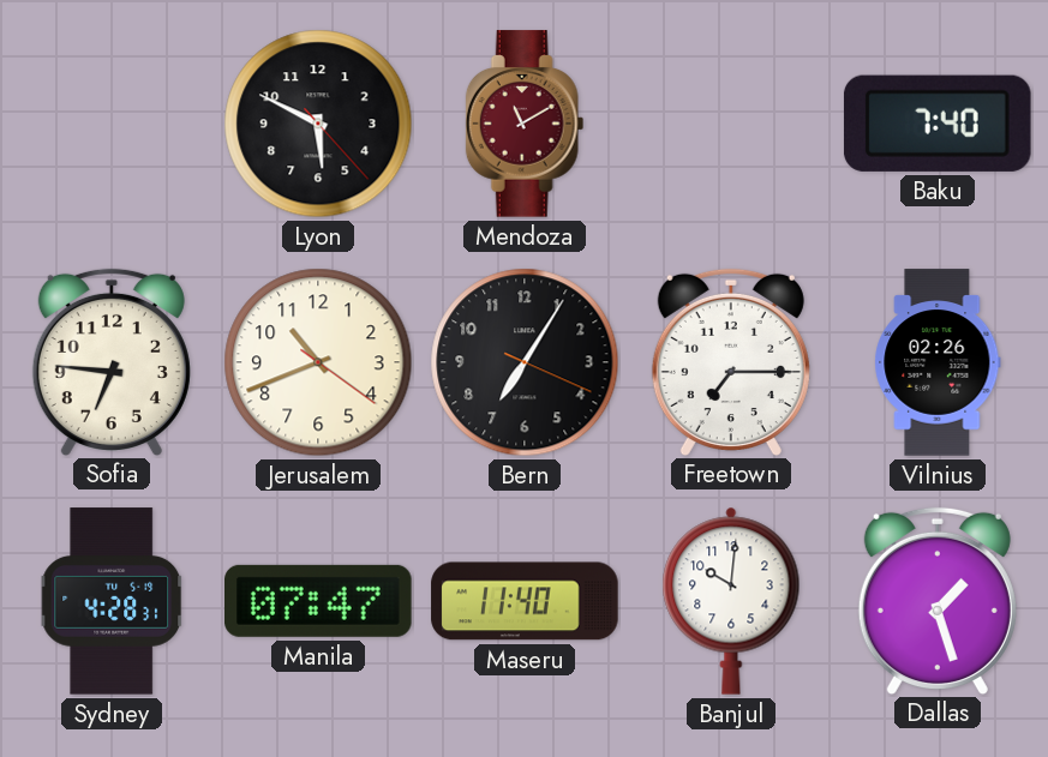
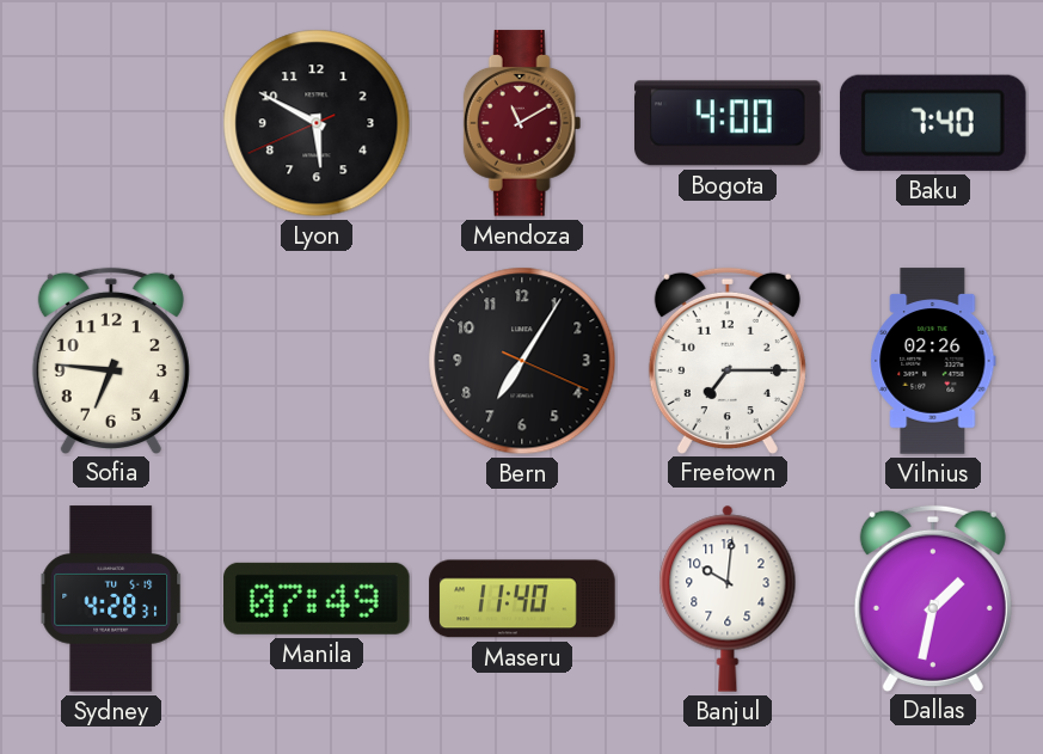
Lyon: 5:49:23 -> 5:49:41 (317, 123)
Bogota: none -> 4:00 (728, 123)
Jerusalem: 10:41 -> none (318, 362)
Manila: 07:47 -> 07:49 (318, 599)
Dallas: 1:27 -> 1:32 (933, 597)
